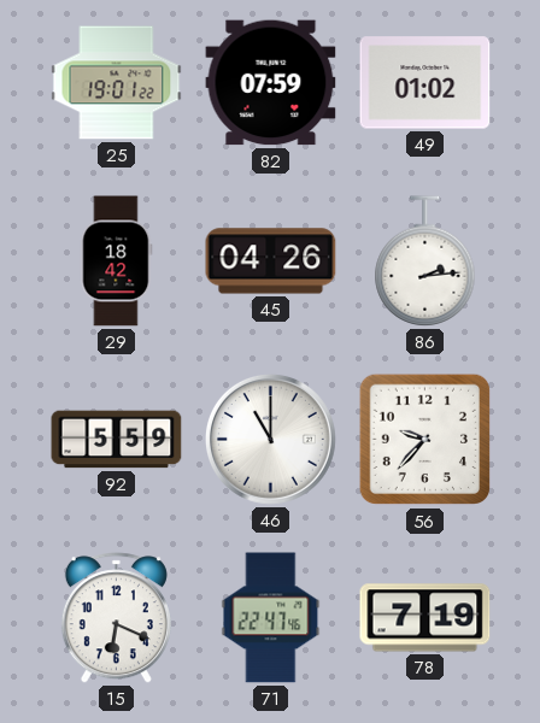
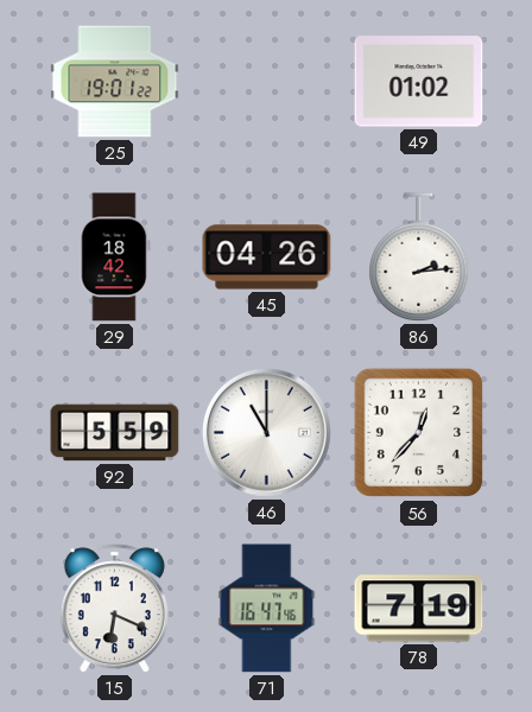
82: 07:59 -> none (271, 83)
56: 9:37 -> 12:37 (419, 433)
71: 22:47 -> 16:47 (267, 609)
